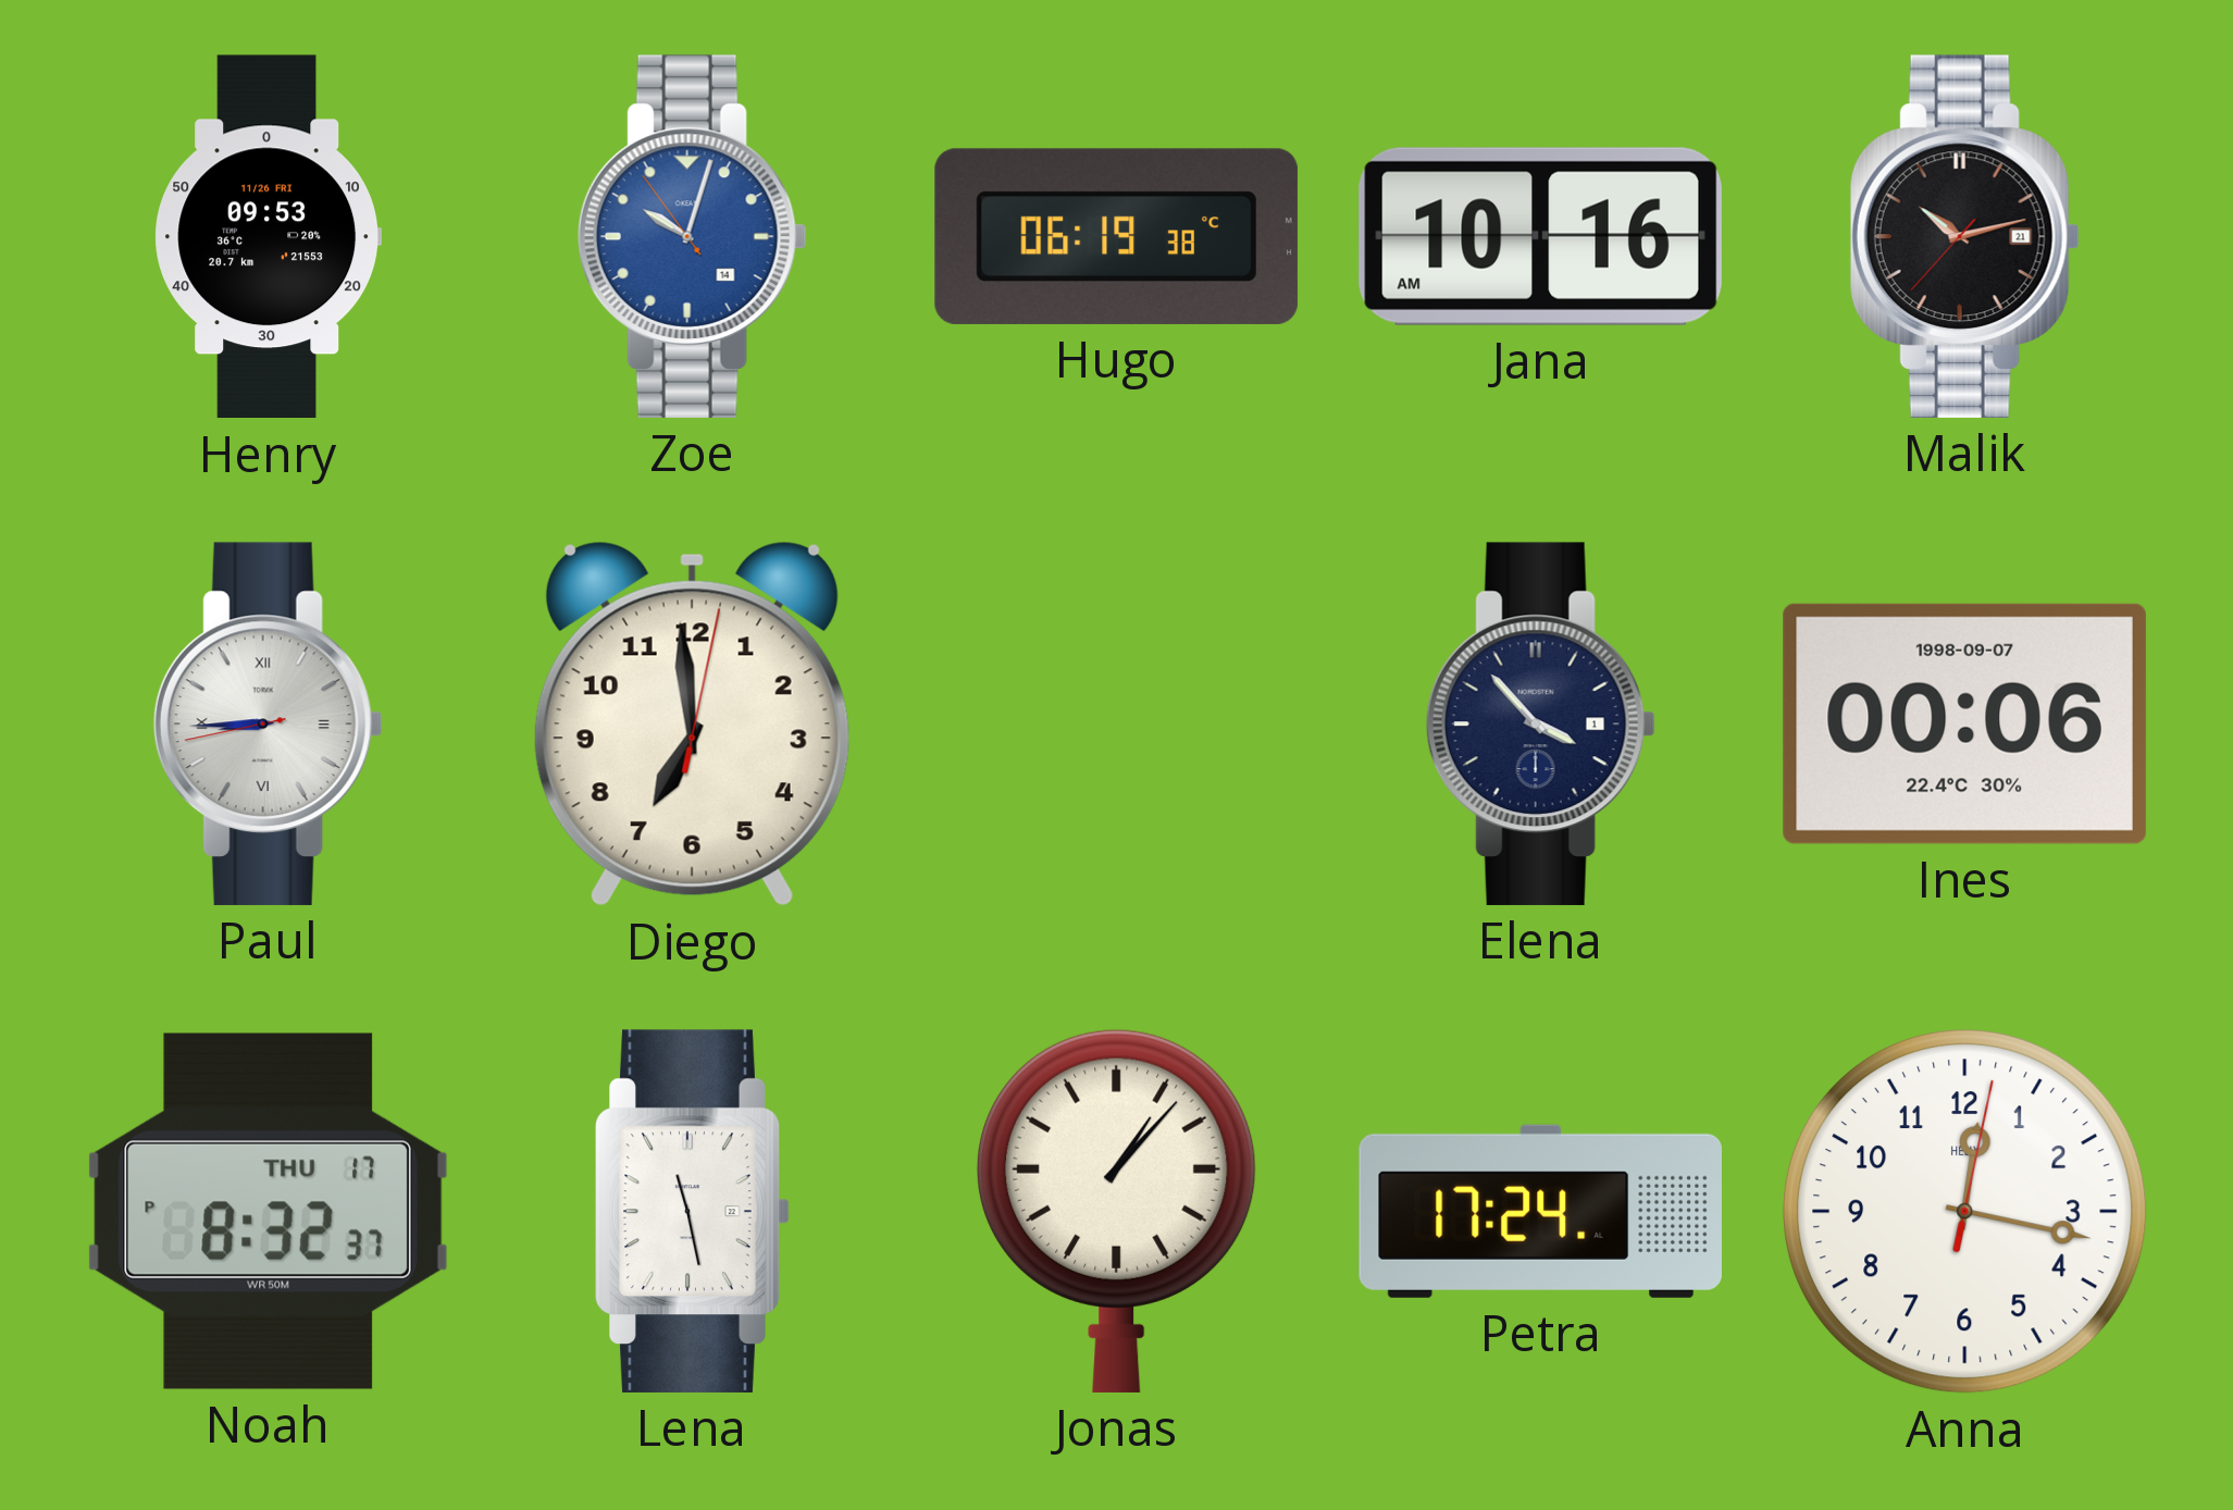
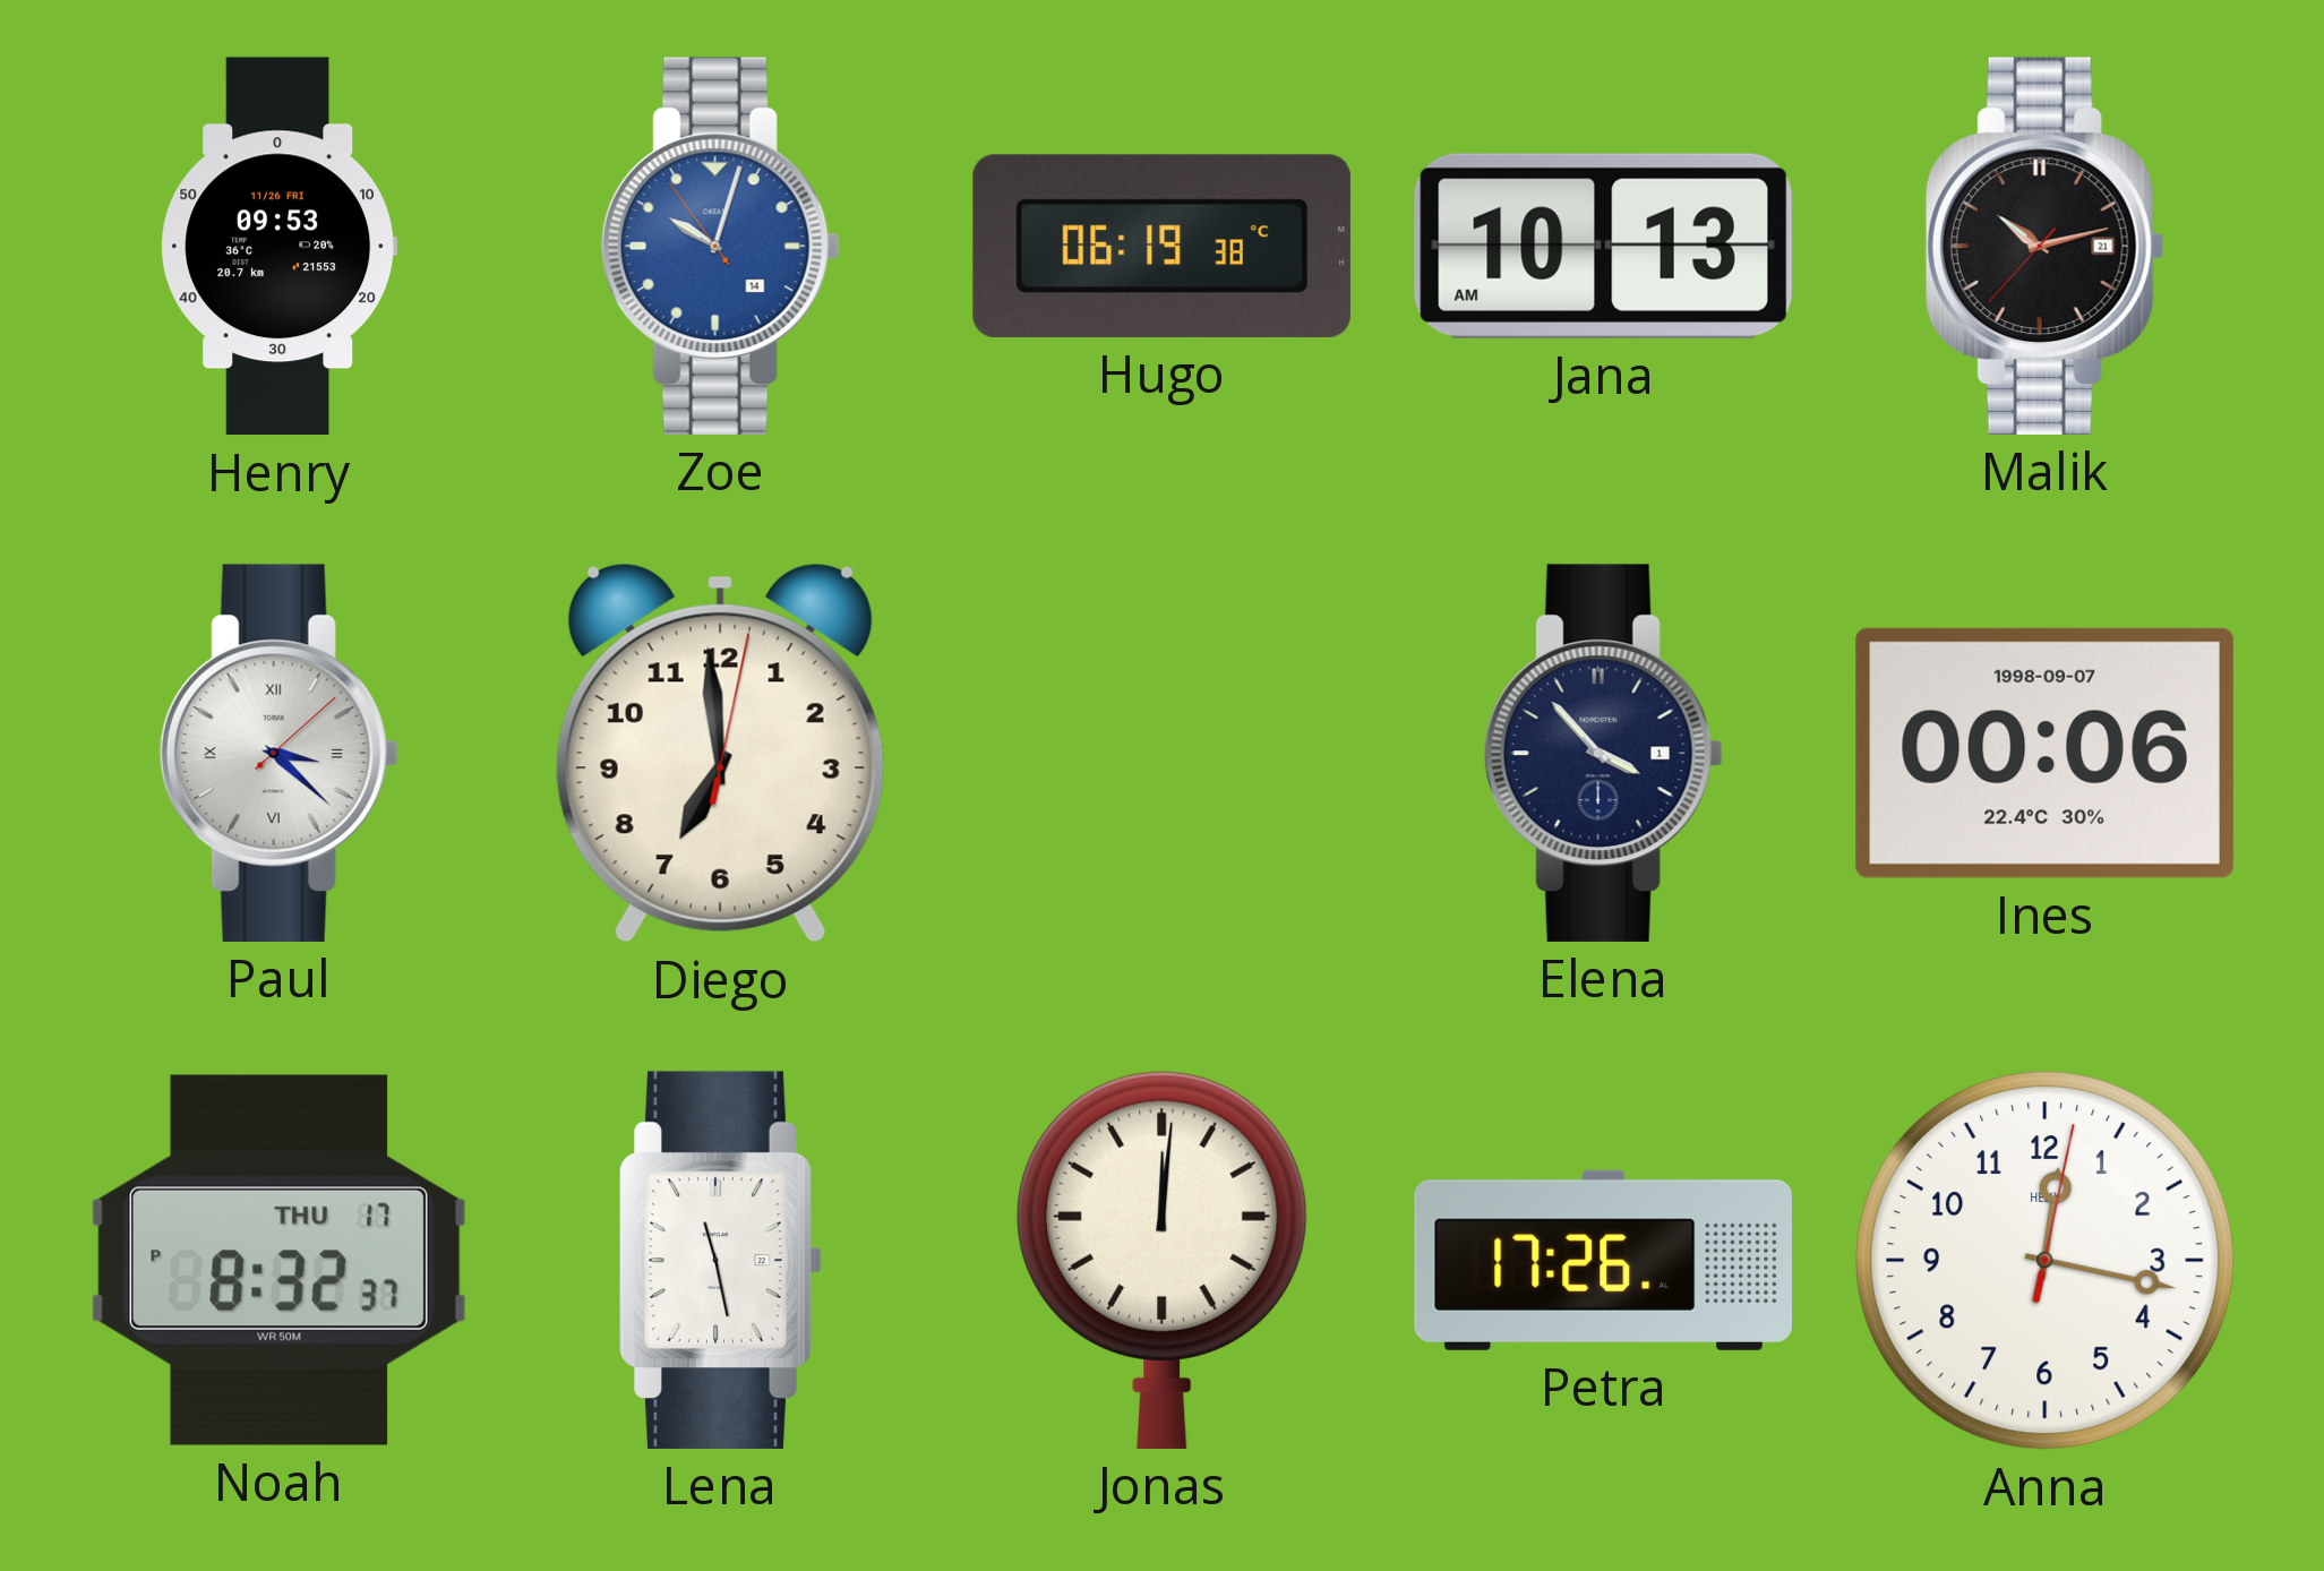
Jana: 10:16 -> 10:13 (1603, 246)
Paul: 8:44 -> 3:22 (278, 753)
Jonas: 1:07 -> 12:01 (1163, 1260)
Petra: 17:24 -> 17:26 (1603, 1260)
